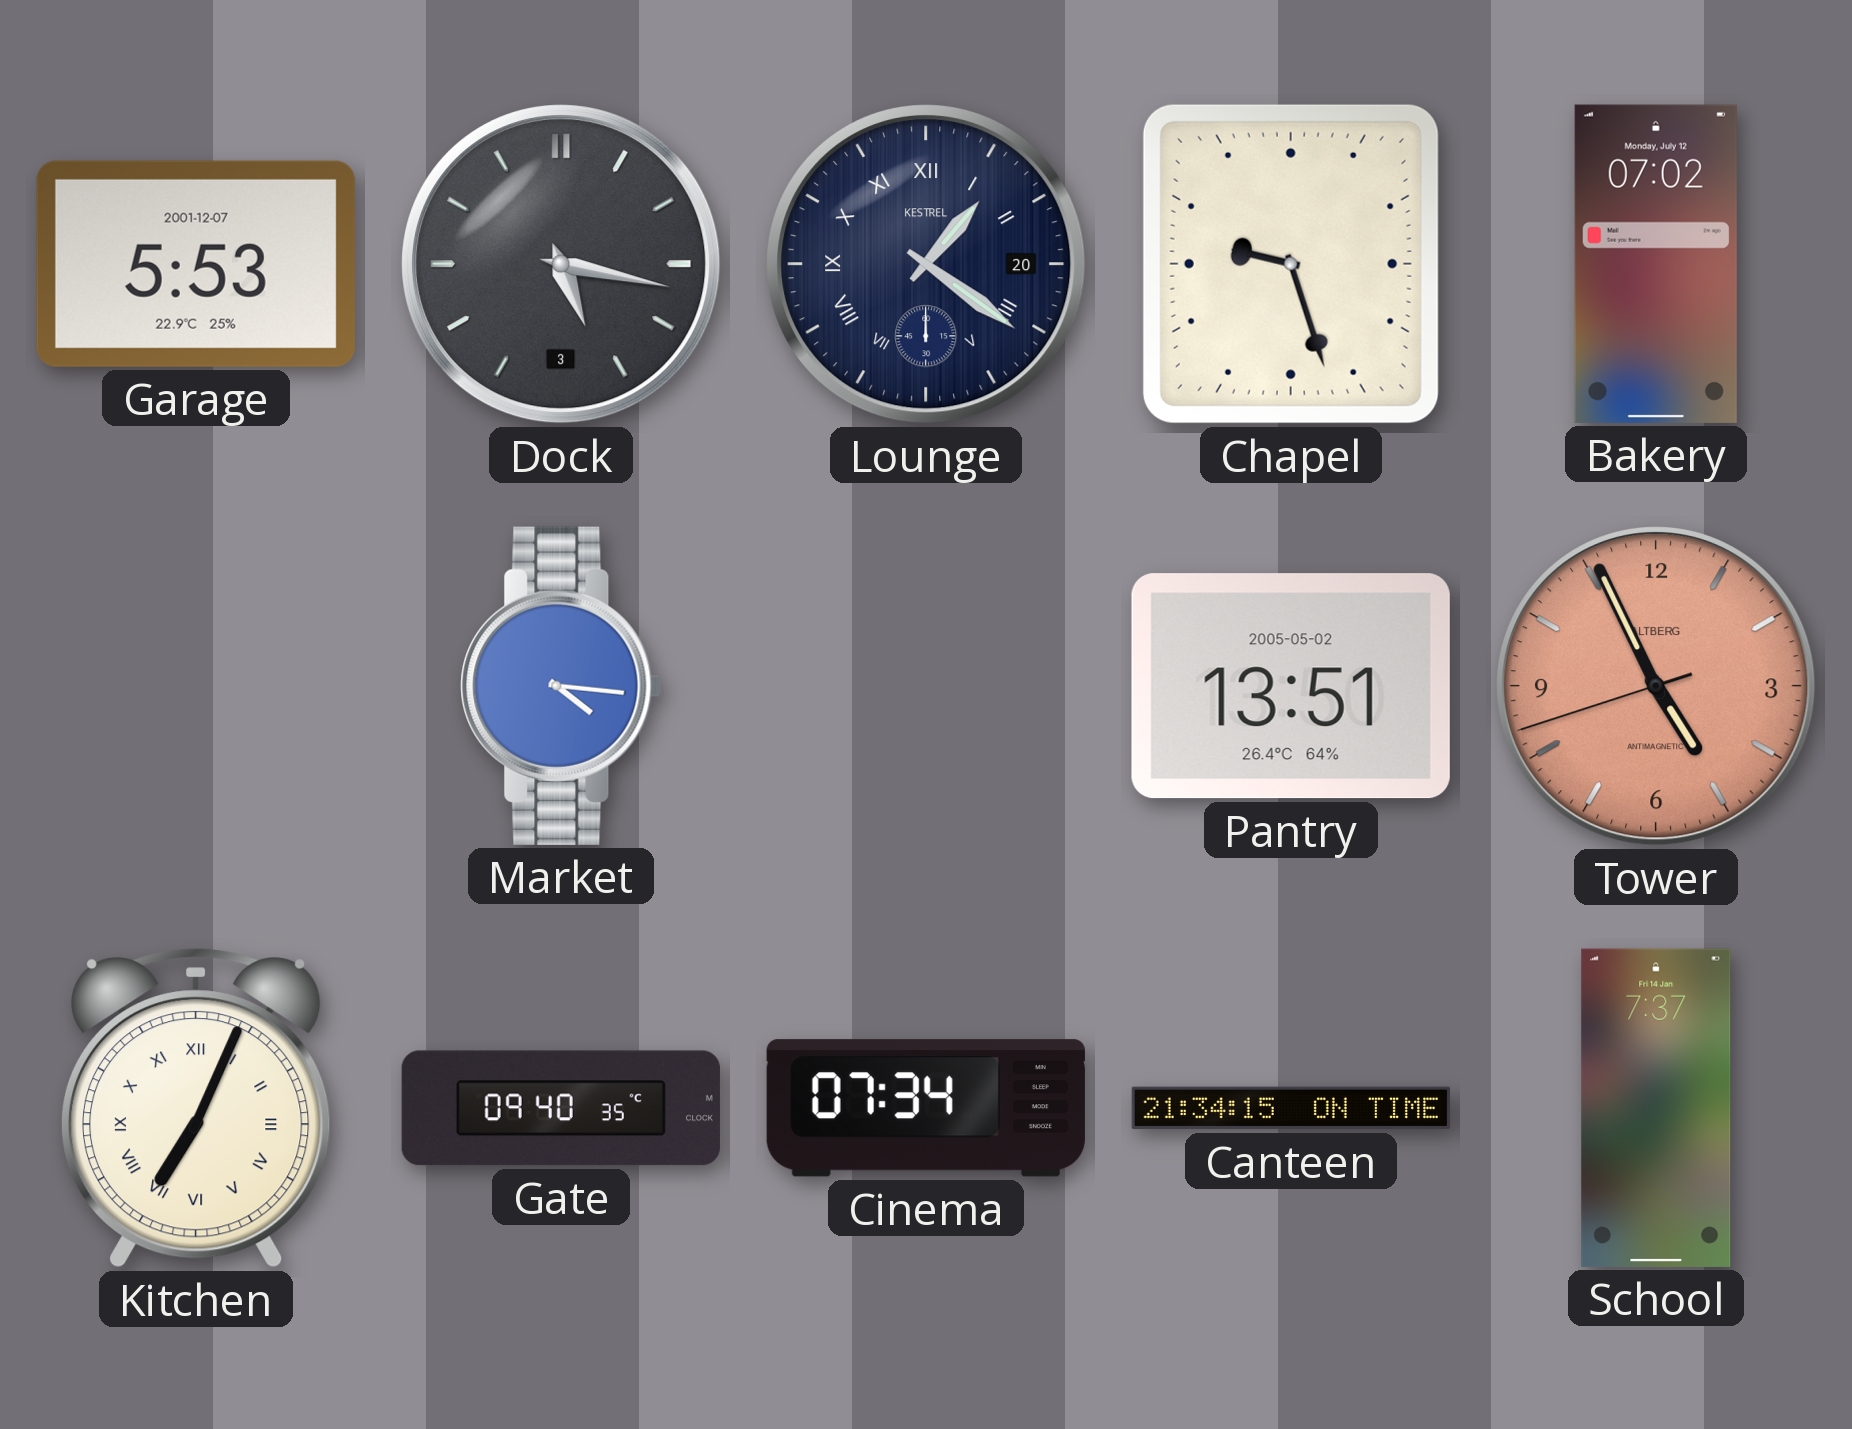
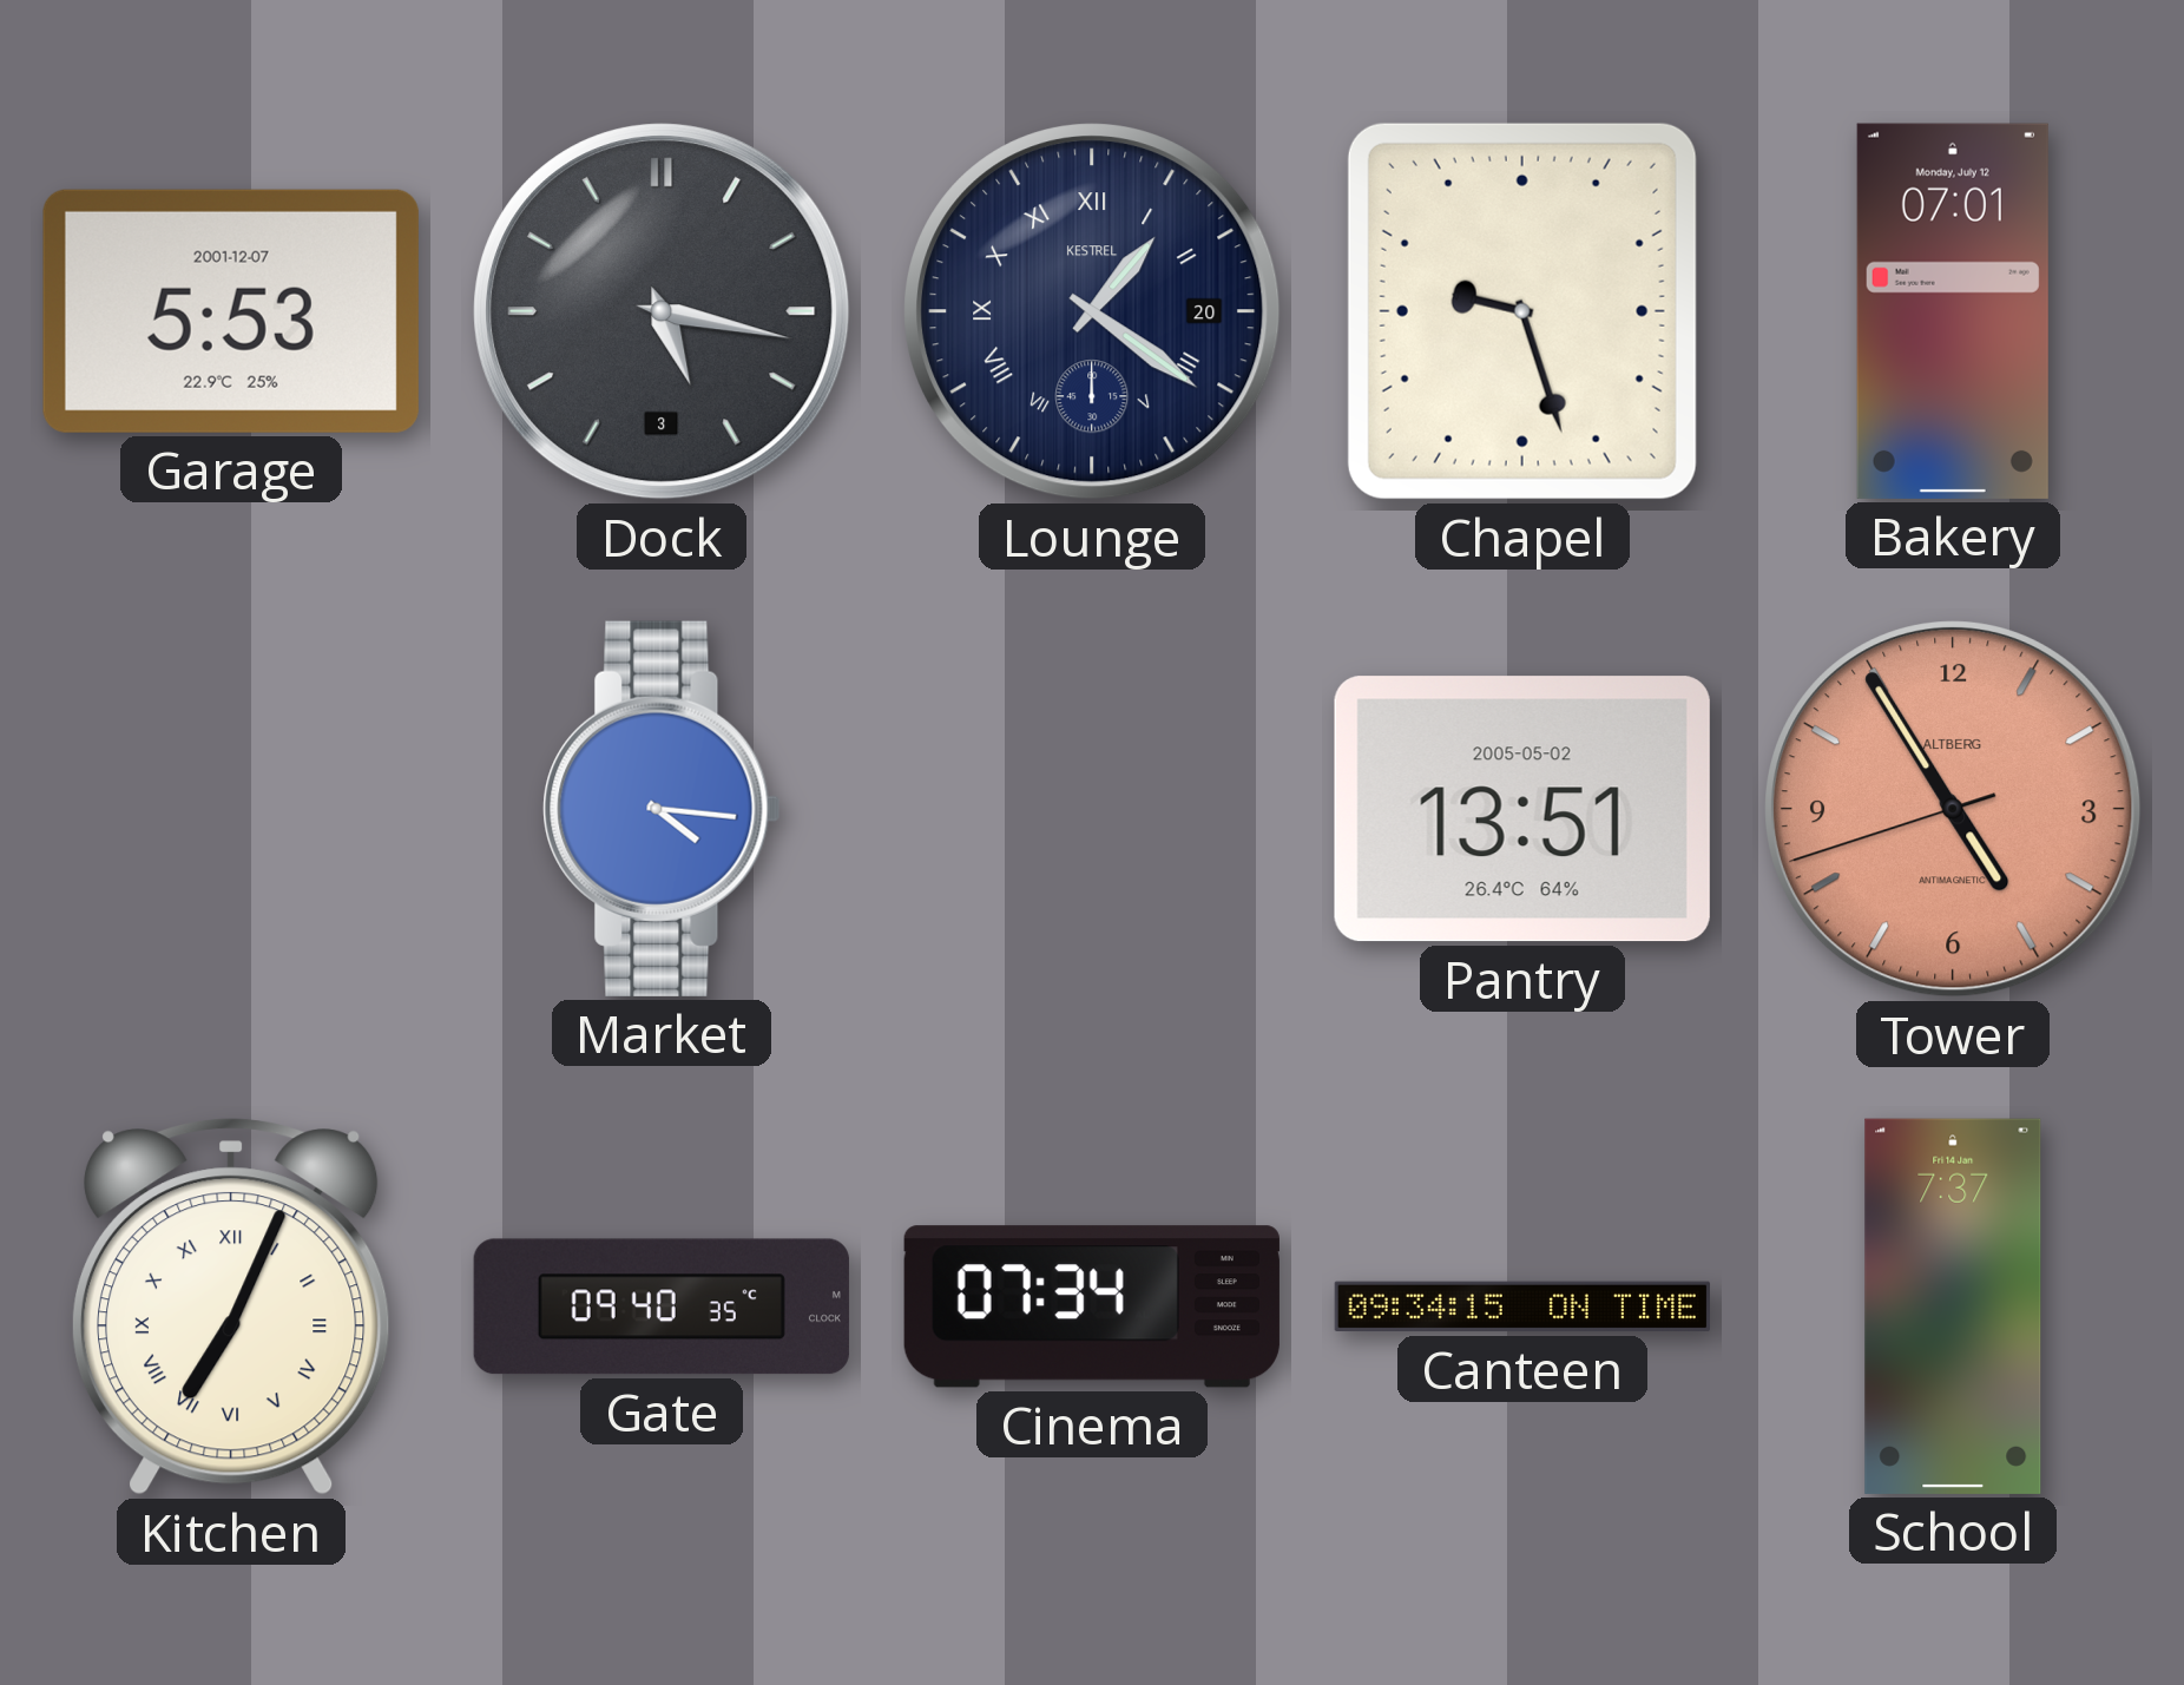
Bakery: 07:02 -> 07:01 (1953, 311)
Tower: 4:55 -> 4:54 (1953, 809)
Canteen: 21:34 -> 09:34 (1521, 1306)
